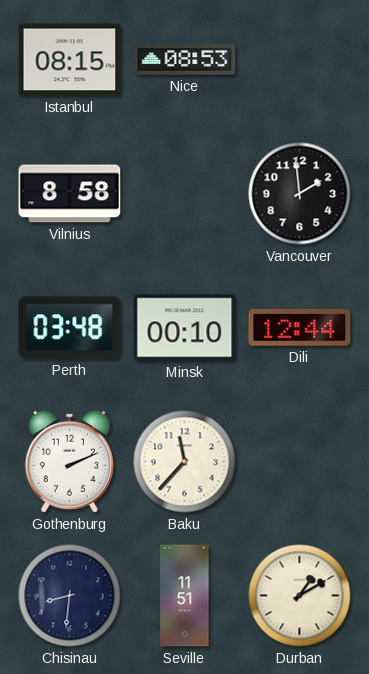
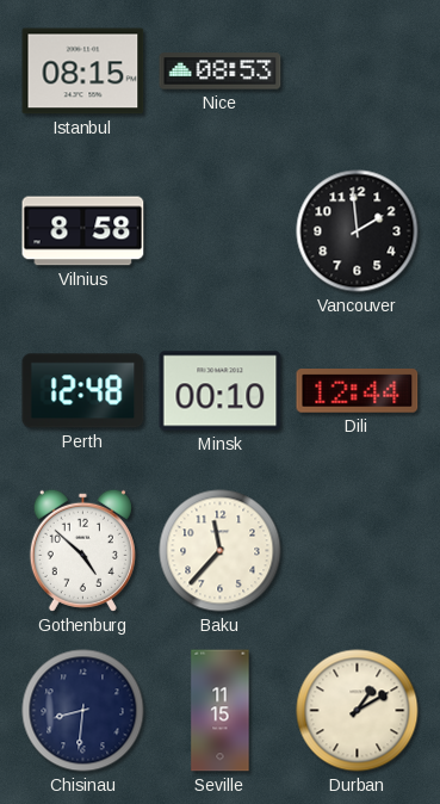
Perth: 03:48 -> 12:48 (83, 391)
Gothenburg: 2:11 -> 4:52 (82, 550)
Seville: 11:51 -> 11:15 (221, 711)
